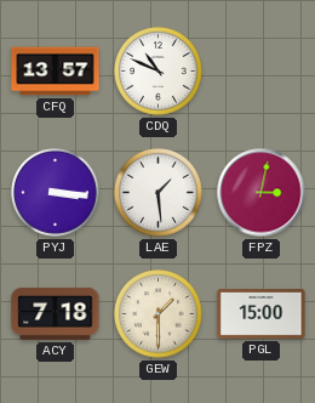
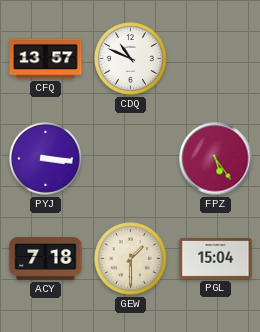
LAE: 1:29 -> none (159, 193)
FPZ: 3:02 -> 5:24 (216, 159)
PGL: 15:00 -> 15:04 (216, 258)
